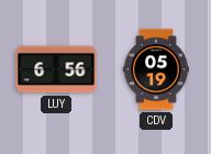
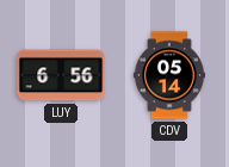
CDV: 05:19 -> 05:14 (169, 75)
